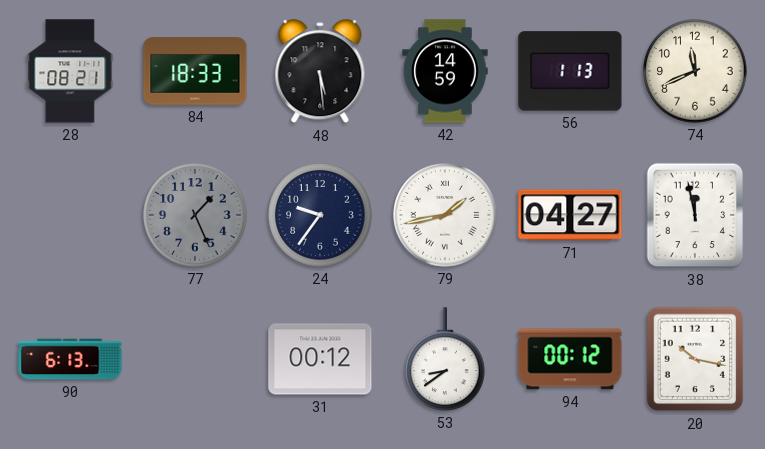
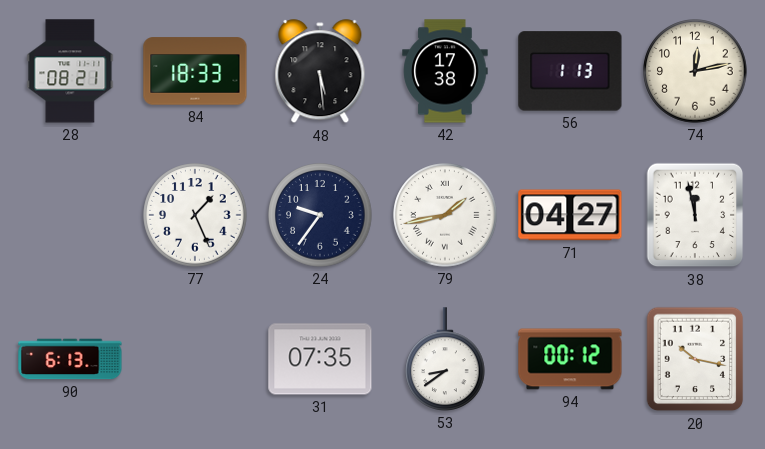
42: 14:59 -> 17:38 (445, 71)
74: 11:41 -> 12:13 (695, 71)
77 dial: grey -> white (195, 215)
31: 00:12 -> 07:35 (320, 359)
